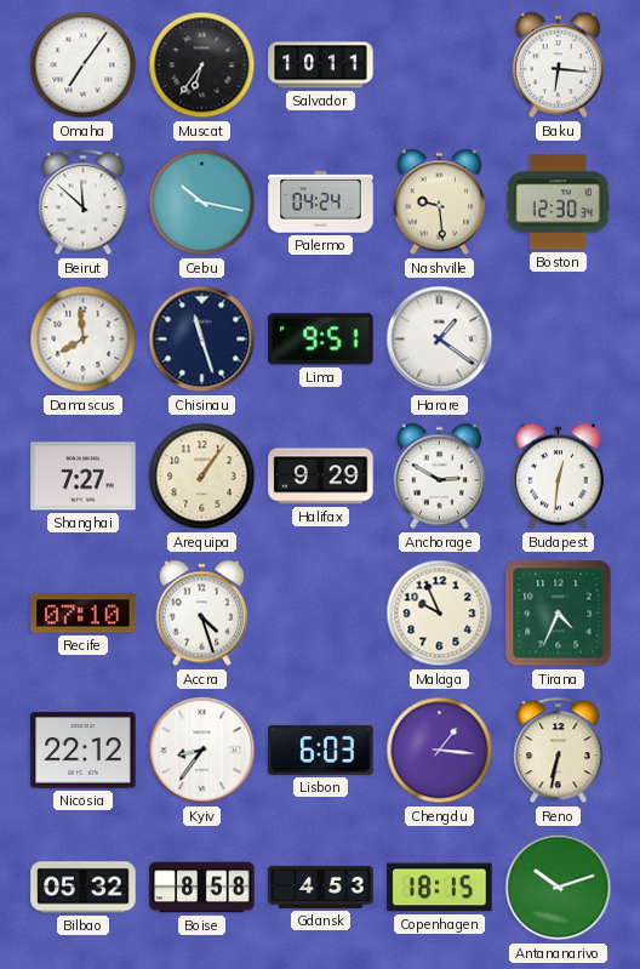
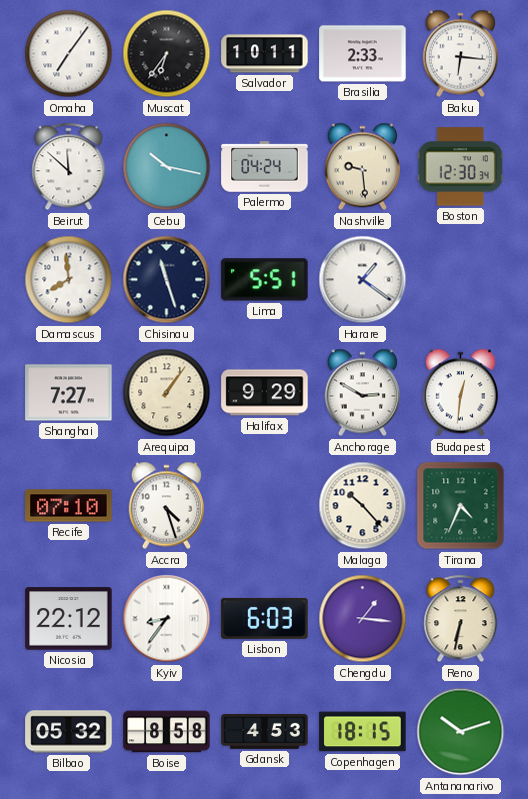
Brasilia: none -> 2:33 (363, 54)
Lima: 9:51 -> 5:51 (265, 280)
Malaga: 9:56 -> 10:23 (363, 506)
